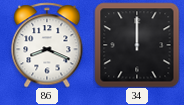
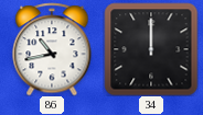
86: 8:19 -> 10:43 (52, 49)
